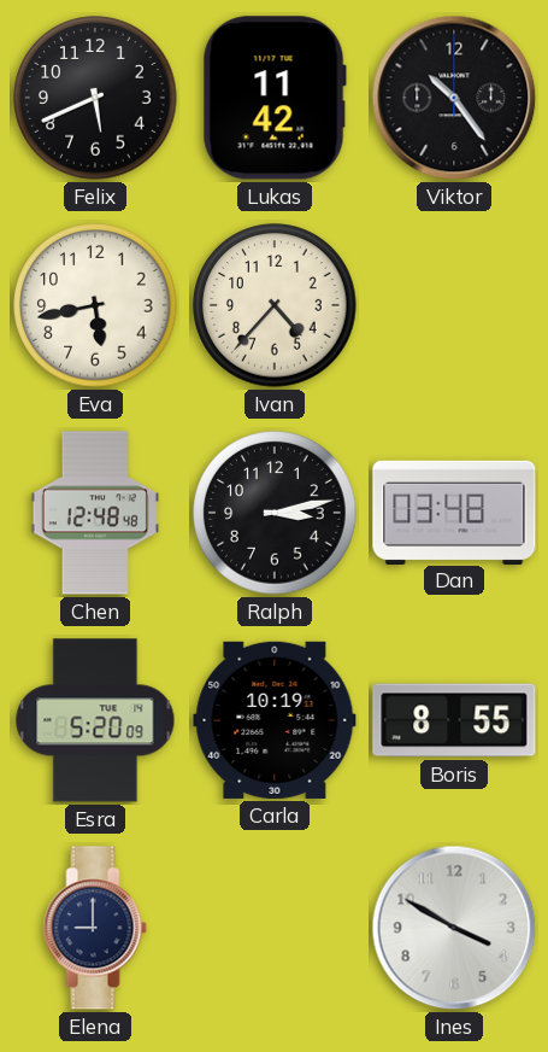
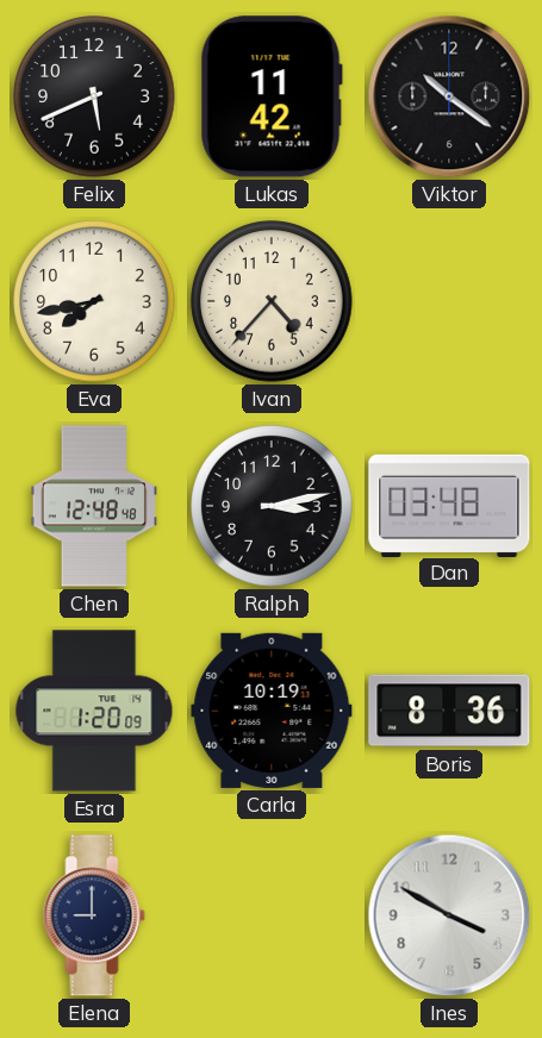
Viktor: 10:24 -> 10:21 (449, 96)
Eva: 5:43 -> 7:43 (94, 301)
Esra: 5:20 -> 1:20 (94, 711)
Boris: 8:55 -> 8:36 (449, 711)
